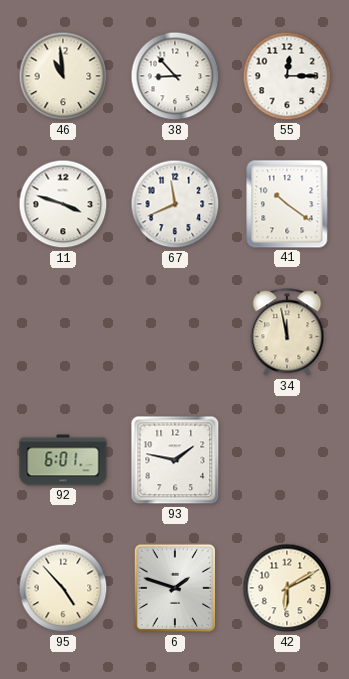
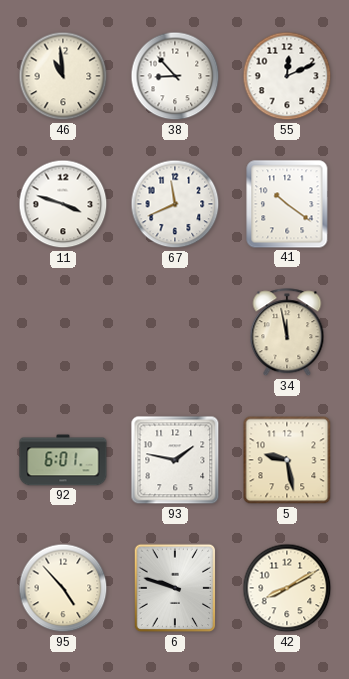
55: 12:15 -> 12:11 (287, 76)
5: none -> 9:28 (287, 460)
6: 1:48 -> 9:48 (175, 588)
42: 6:10 -> 8:10 (287, 588)
